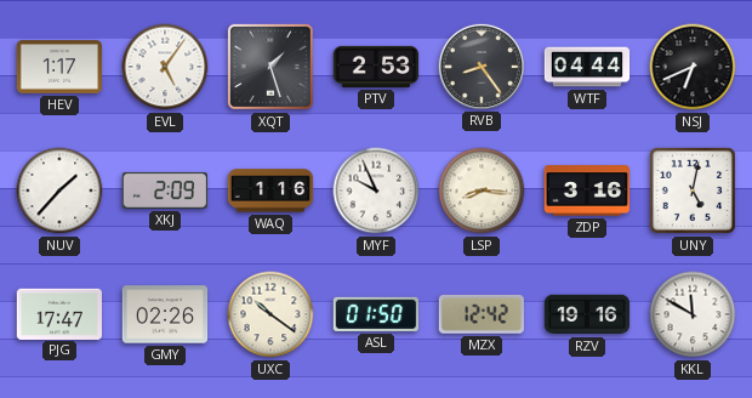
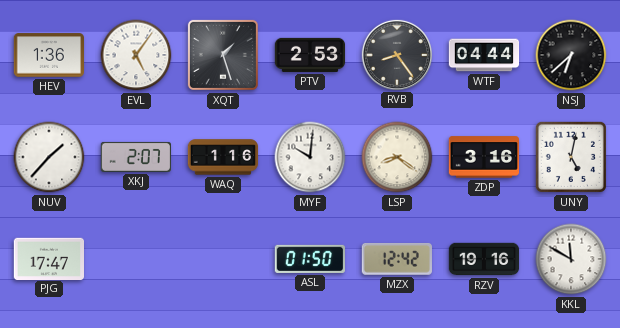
HEV: 1:17 -> 1:36 (48, 55)
NSJ: 6:41 -> 6:38 (571, 55)
XKJ: 2:09 -> 2:07 (135, 157)
MYF: 9:56 -> 10:01 (310, 157)
LSP: 8:16 -> 8:21 (397, 157)
GMY: 02:26 -> none (165, 314)
UXC: 10:21 -> none (270, 314)
